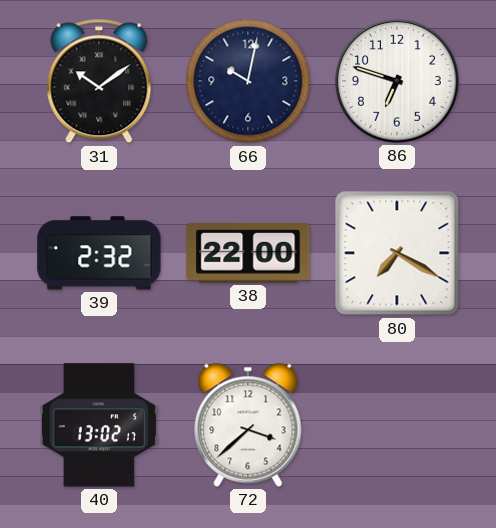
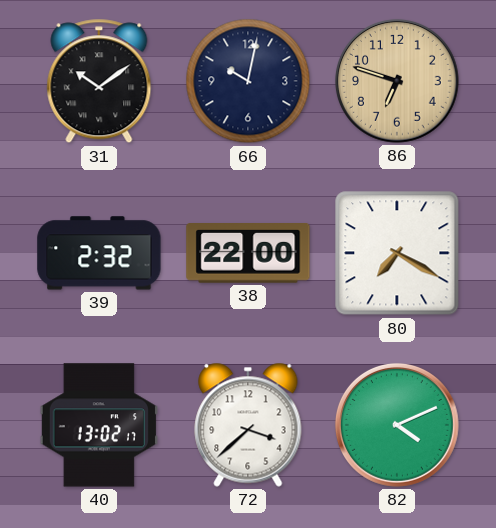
86 dial: white -> champagne (397, 81)
82: none -> 4:11 (397, 425)
